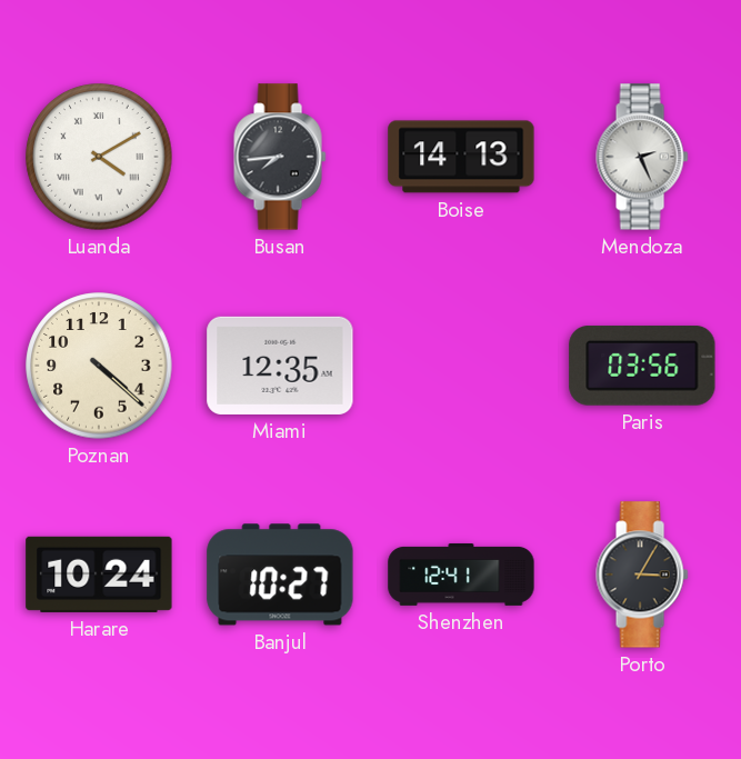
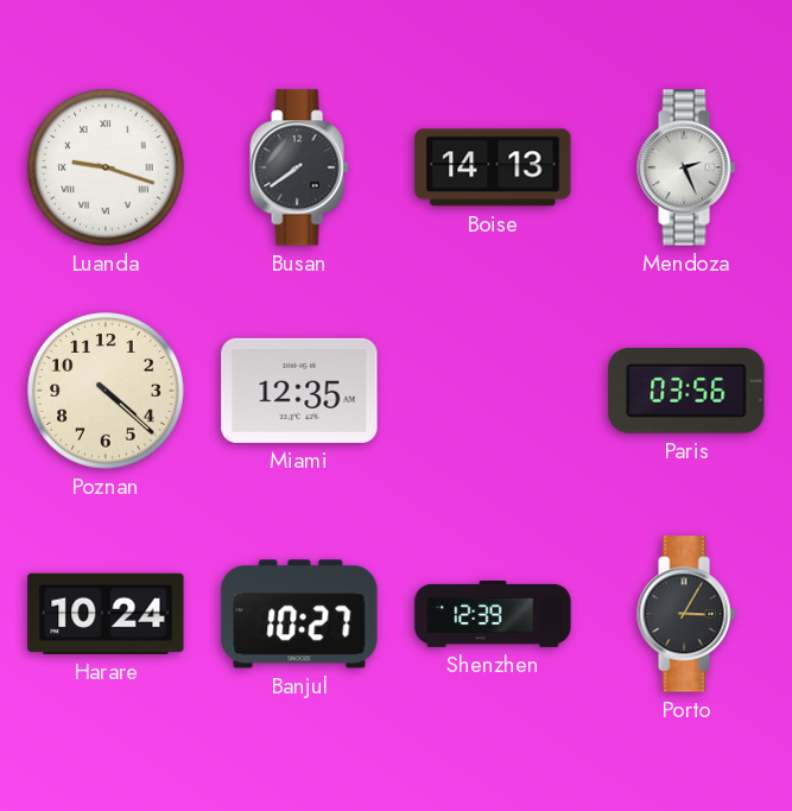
Luanda: 4:10 -> 9:18 (106, 167)
Busan: 7:44 -> 7:39 (299, 167)
Shenzhen: 12:41 -> 12:39 (493, 614)
